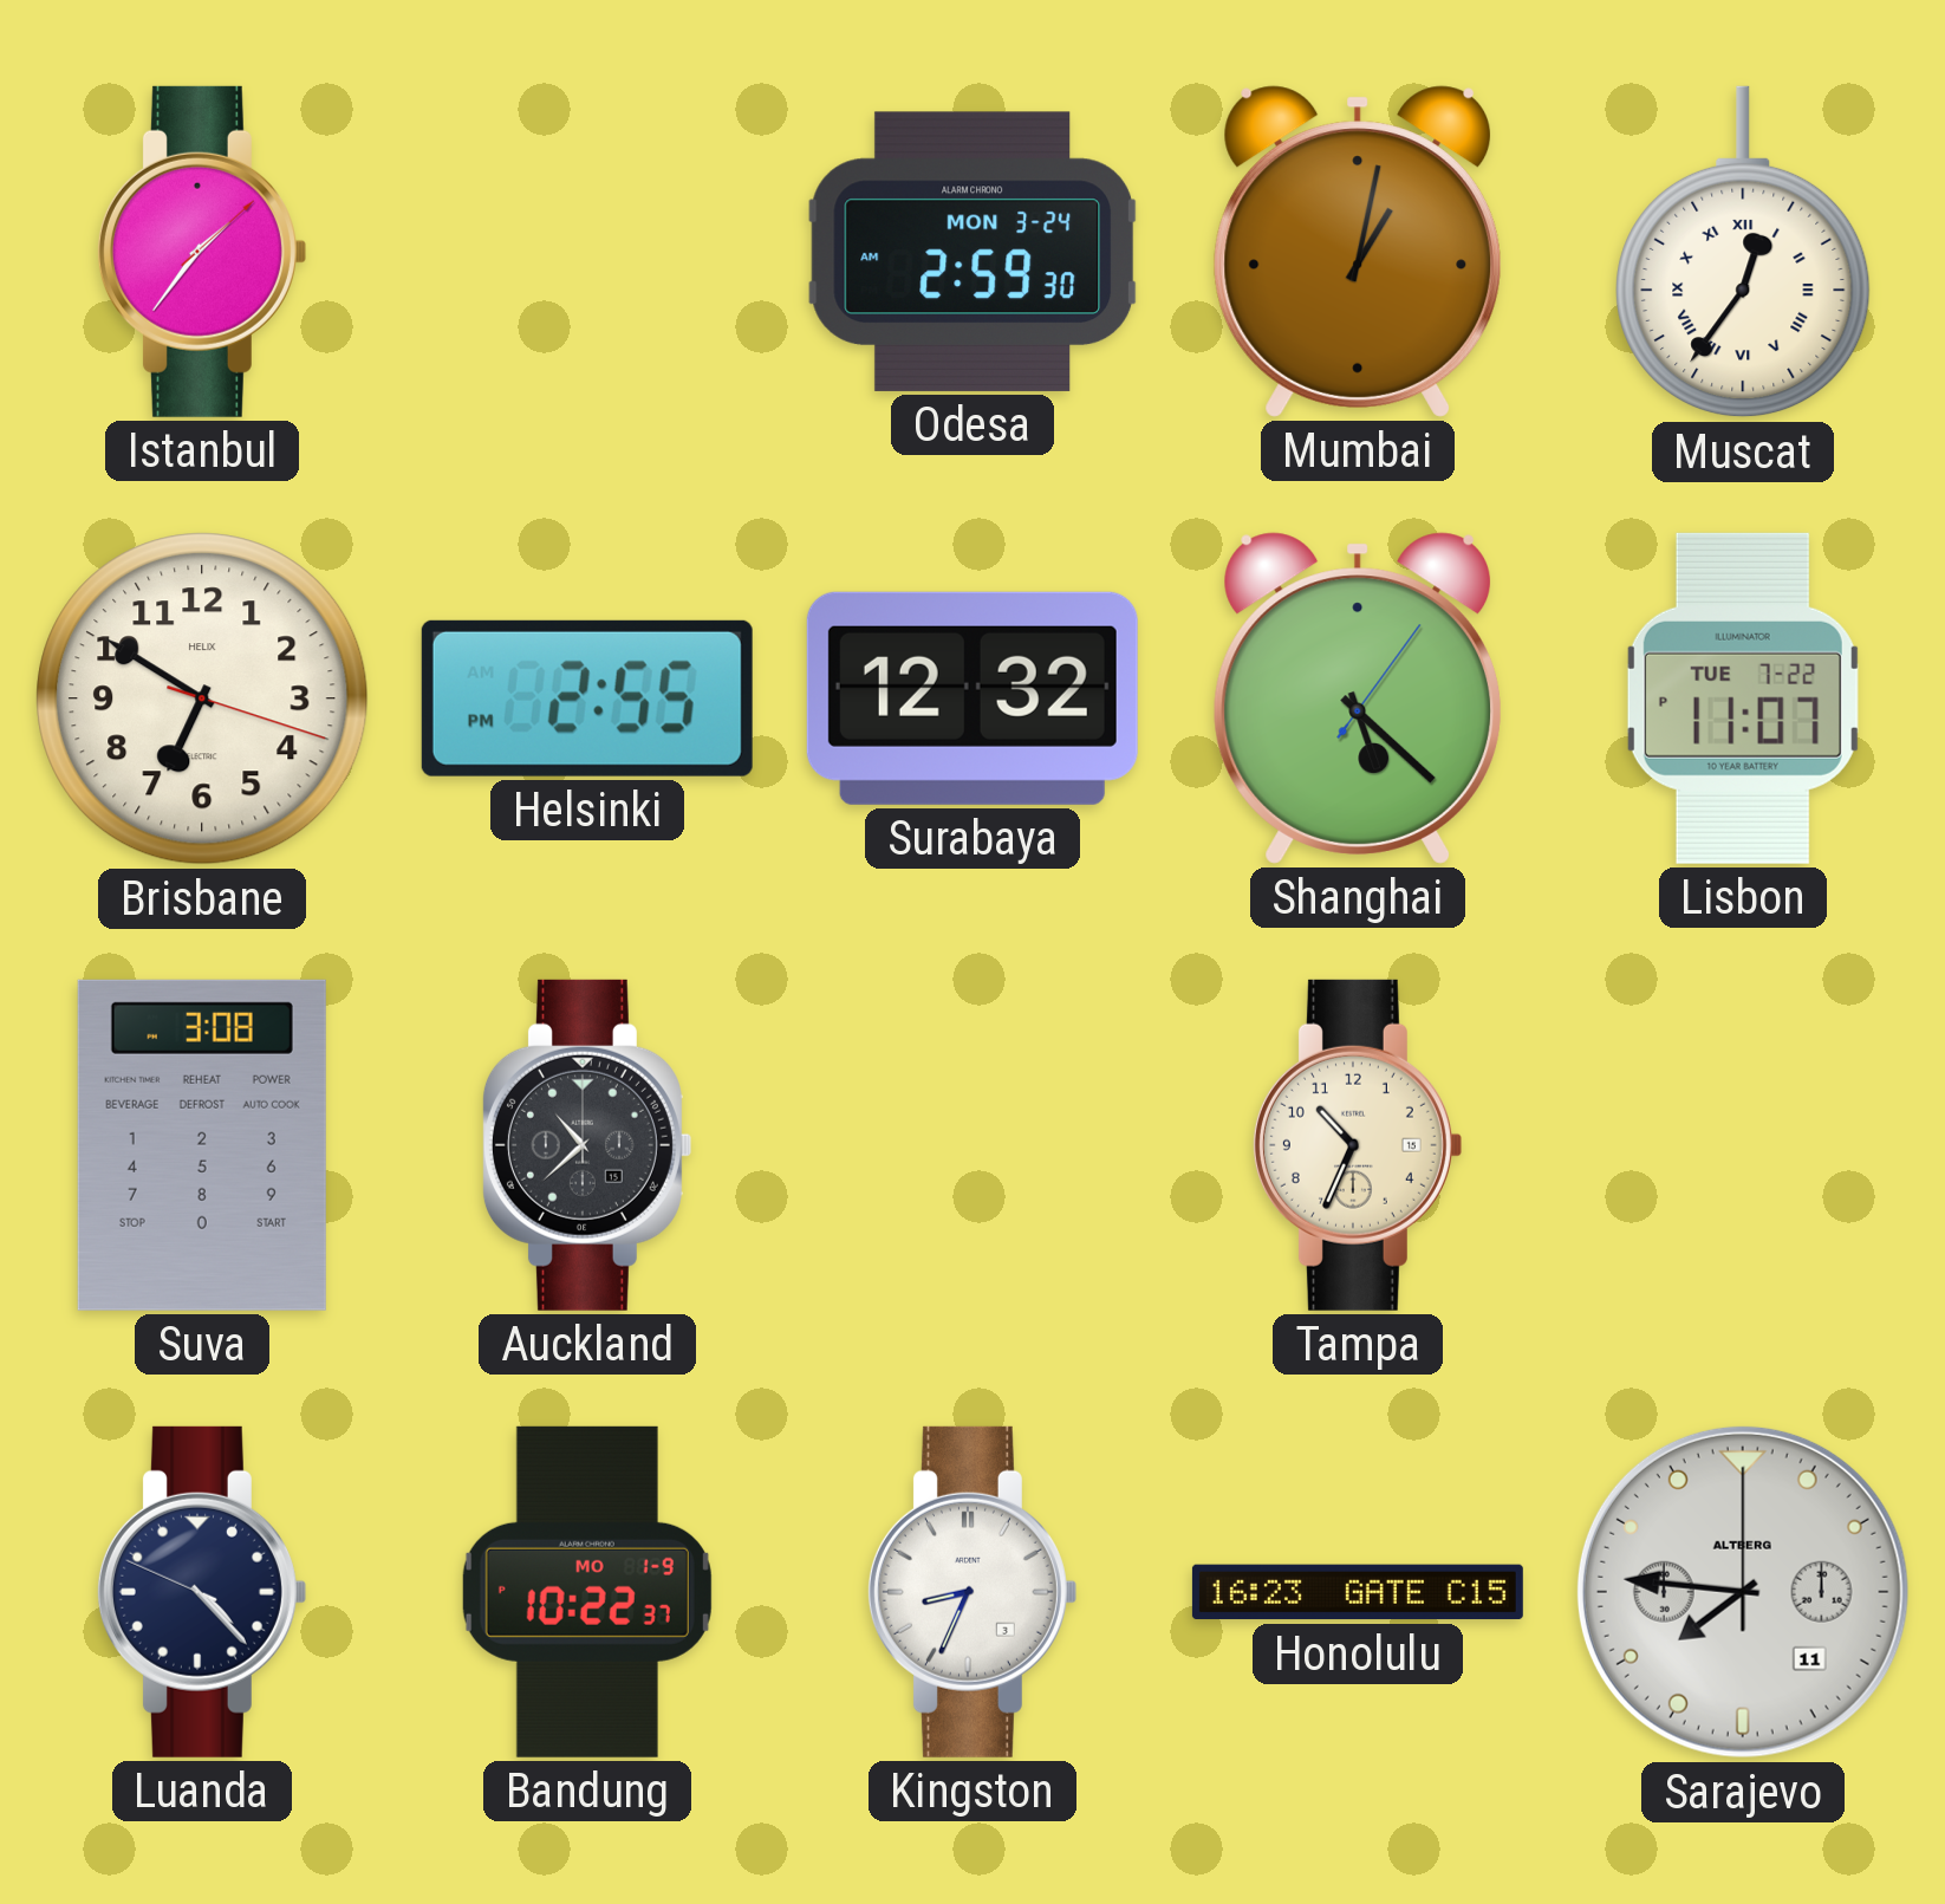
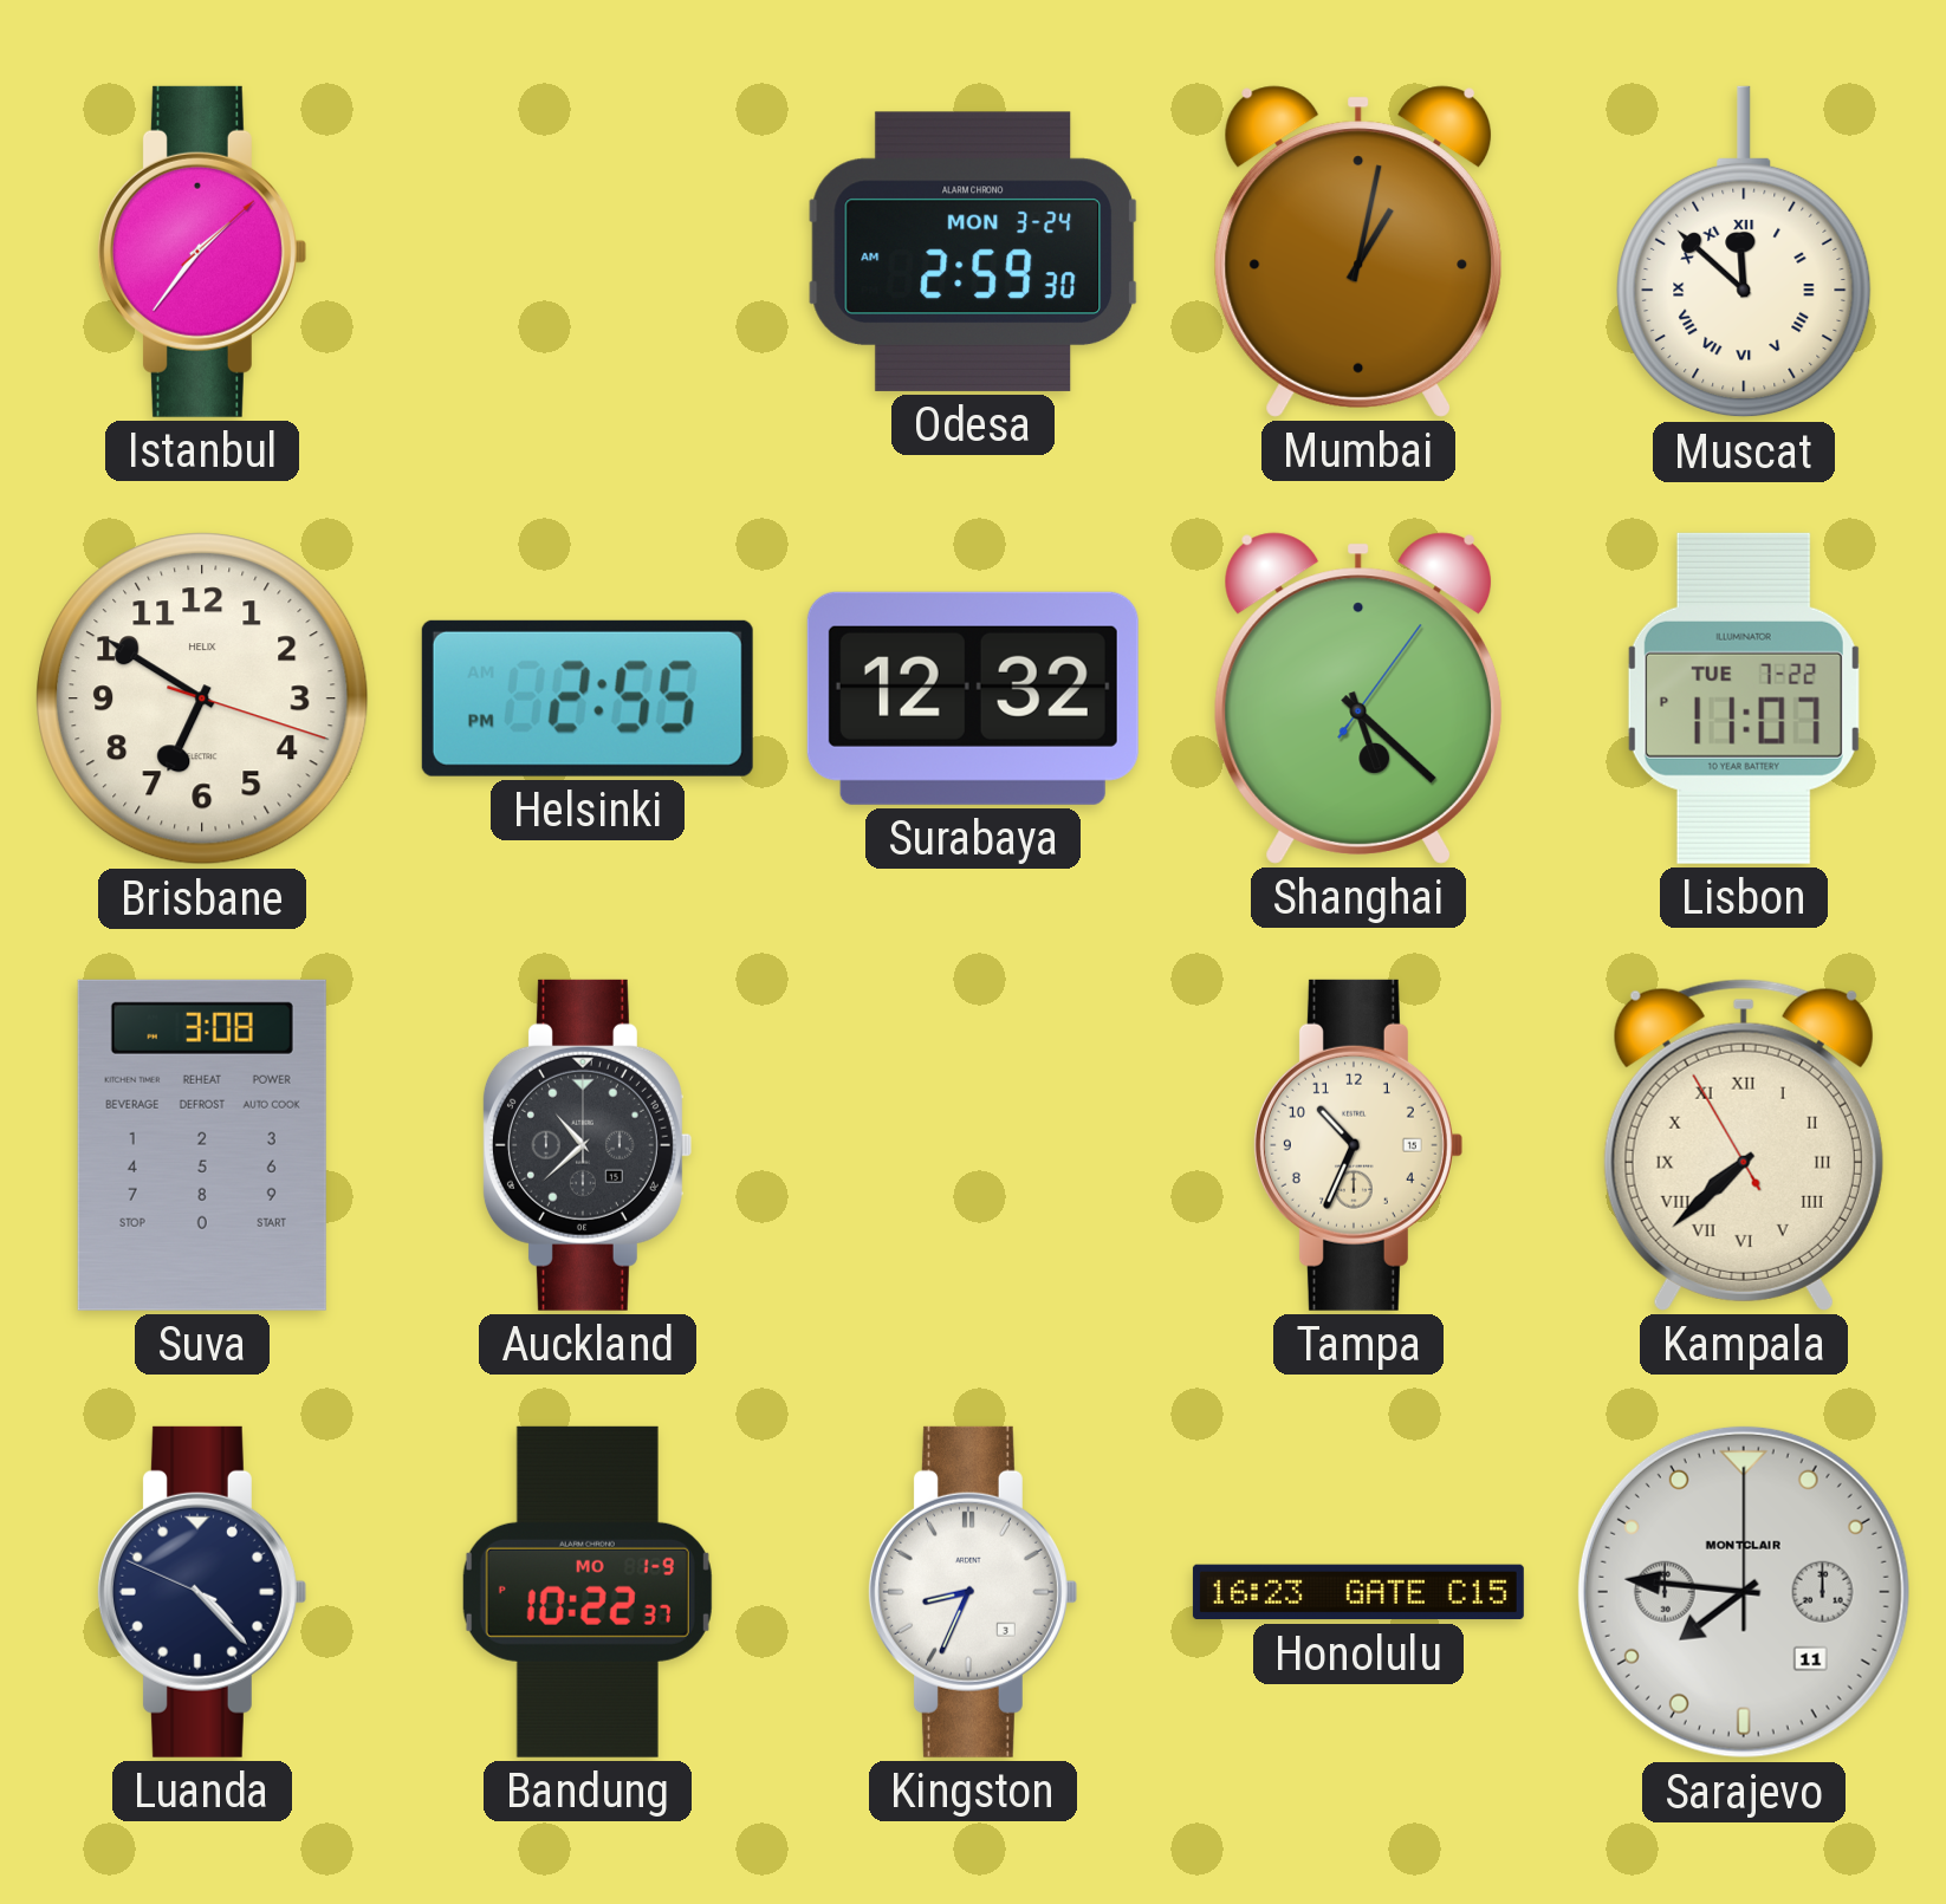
Muscat: 12:36 -> 11:52 (1744, 252)
Kampala: none -> 7:37 (1744, 1145)
Sarajevo brand: ALTBERG -> MONTCLAIR (1744, 1592)
